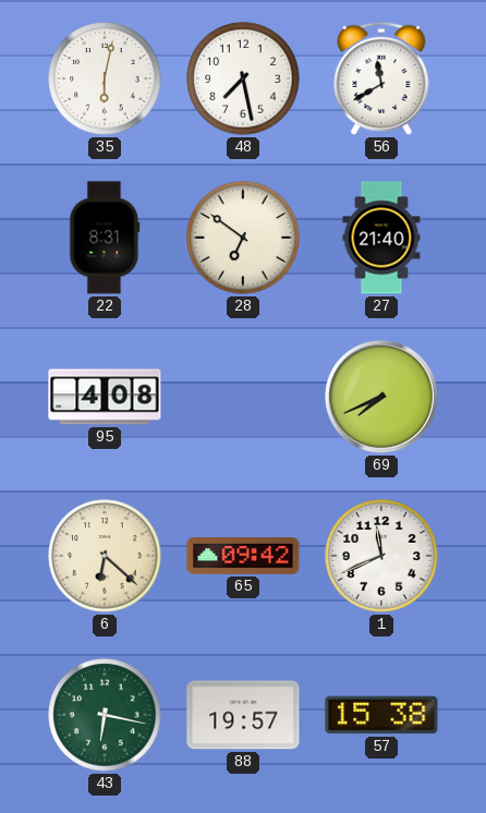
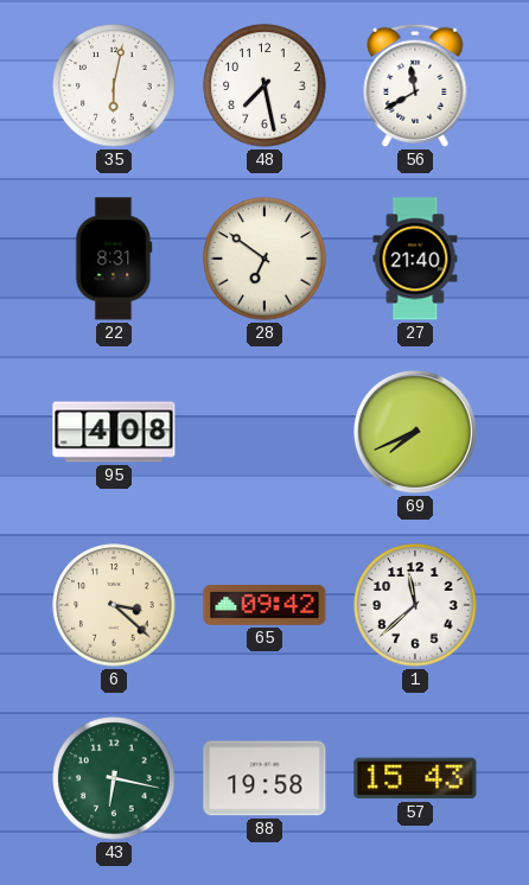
6: 6:22 -> 3:22 (114, 605)
1: 11:41 -> 11:38 (415, 605)
88: 19:57 -> 19:58 (264, 778)
57: 15:38 -> 15:43 (415, 778)
